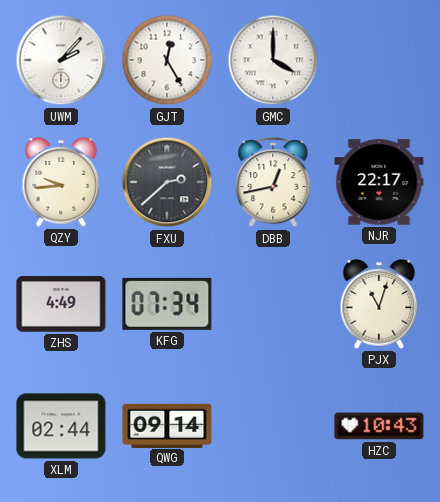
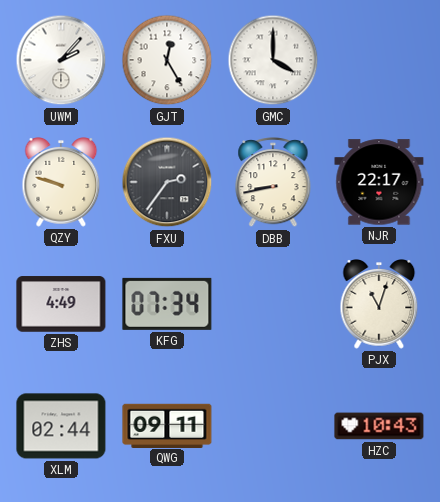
QZY: 9:44 -> 9:48 (61, 182)
FXU: 2:38 -> 2:36 (167, 182)
DBB: 12:43 -> 8:43 (273, 183)
QWG: 09:14 -> 09:11 (167, 425)
